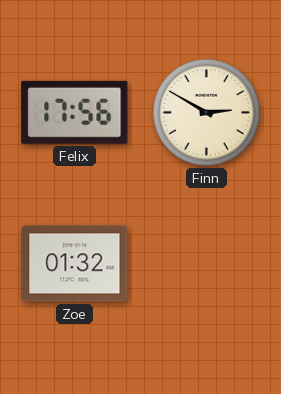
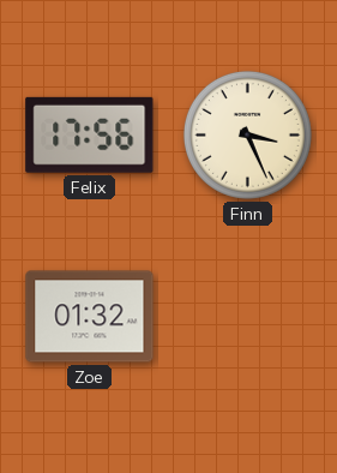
Finn: 2:50 -> 3:26 (247, 134)
